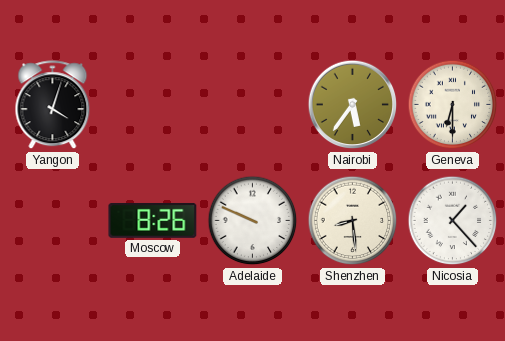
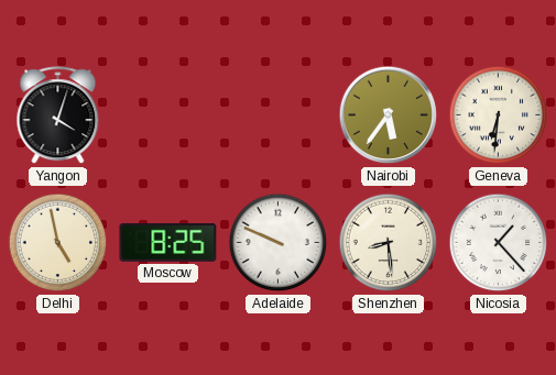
Geneva: 6:30 -> 6:31 (499, 115)
Delhi: none -> 4:58 (58, 243)
Moscow: 8:26 -> 8:25 (168, 242)
